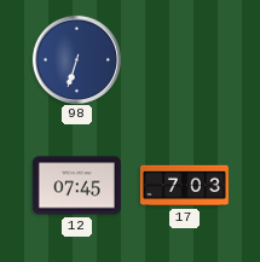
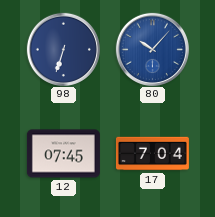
80: none -> 10:07 (152, 49)
17: 7:03 -> 7:04 (152, 154)
